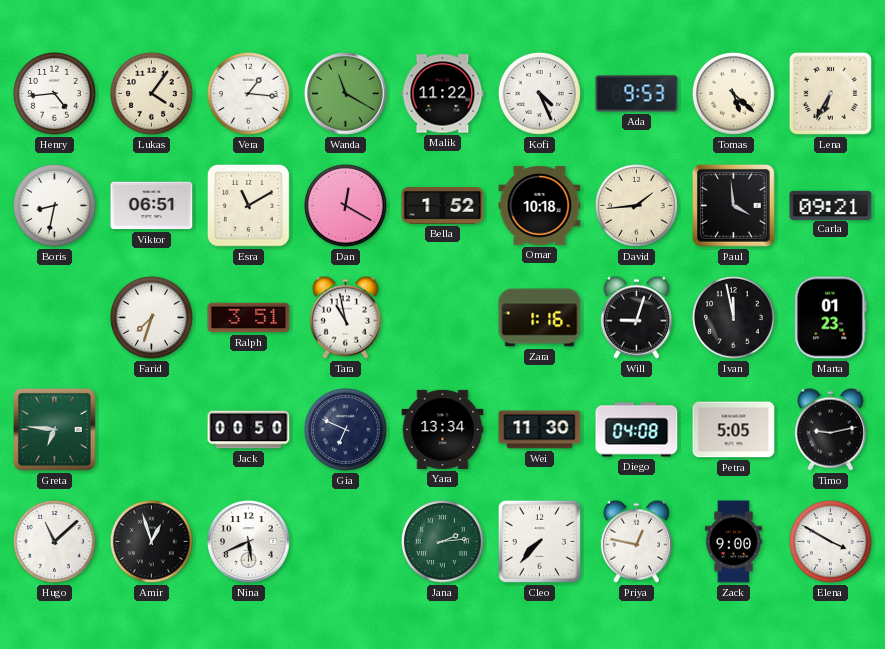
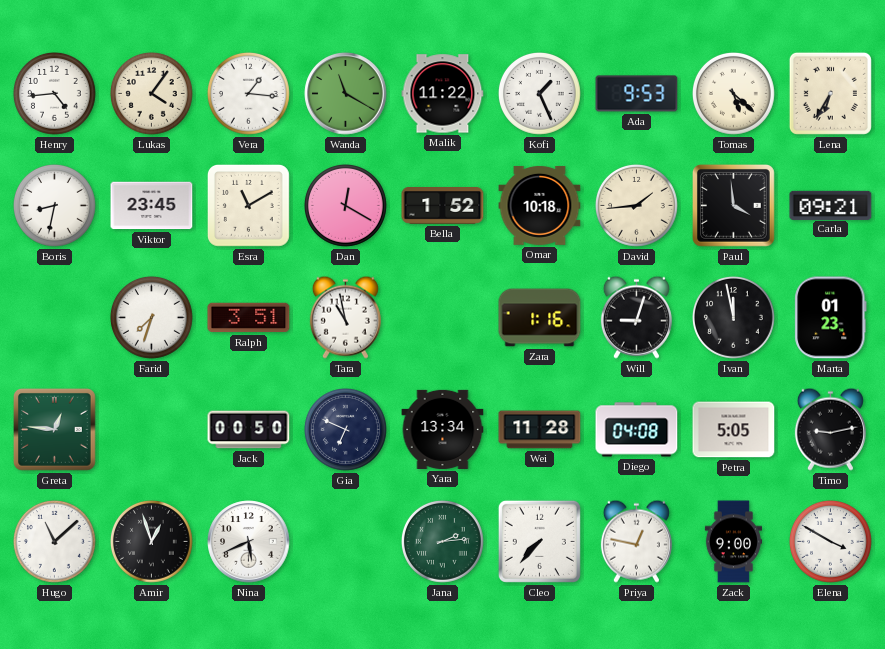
Kofi: 4:26 -> 1:26 (540, 94)
Viktor: 06:51 -> 23:45 (152, 206)
Greta: 6:46 -> 12:46 (55, 430)
Wei: 11:30 -> 11:28 (540, 430)
